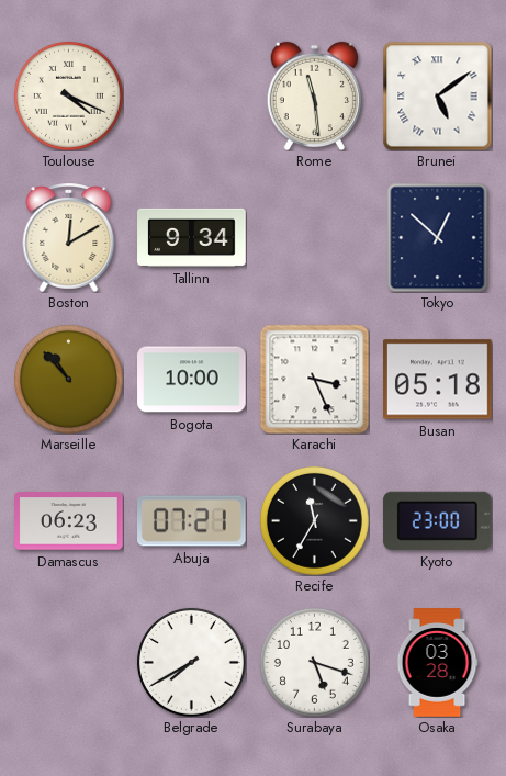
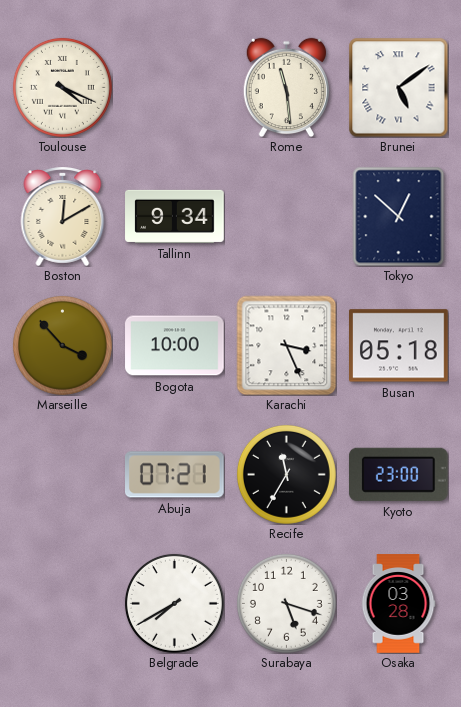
Marseille: 10:53 -> 3:53 (62, 345)
Damascus: 06:23 -> none (69, 521)
